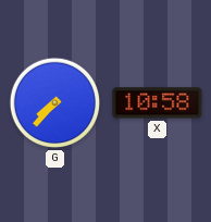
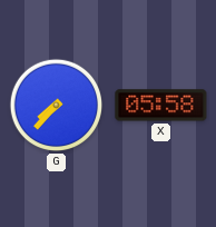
X: 10:58 -> 05:58 (161, 106)
